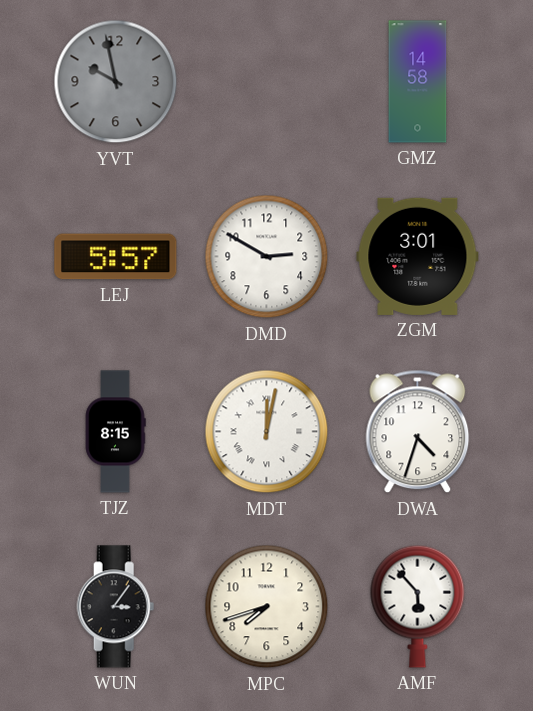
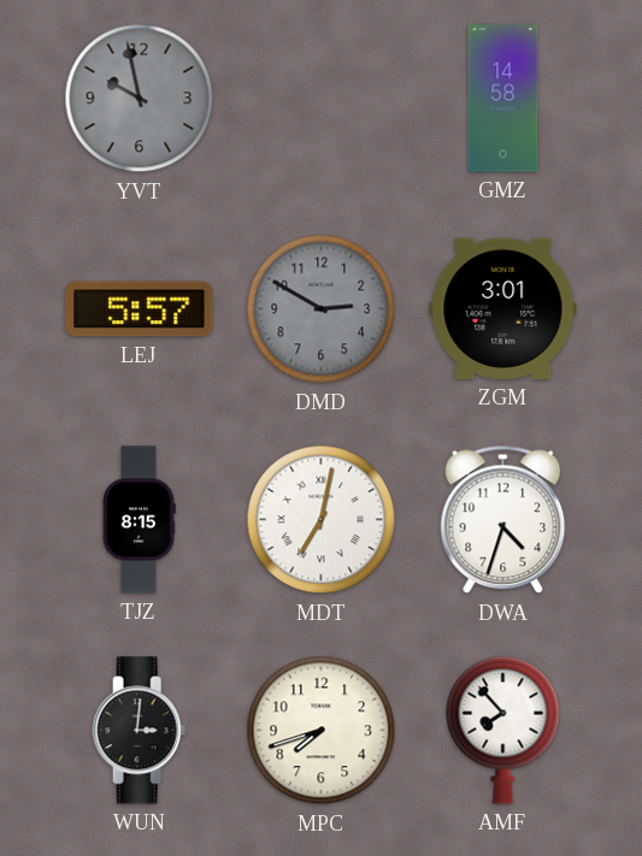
DMD dial: white -> grey (322, 309)
MDT: 12:02 -> 7:02 (322, 520)
WUN: 3:06 -> 3:01 (140, 731)
AMF: 5:53 -> 7:53 (503, 730)
